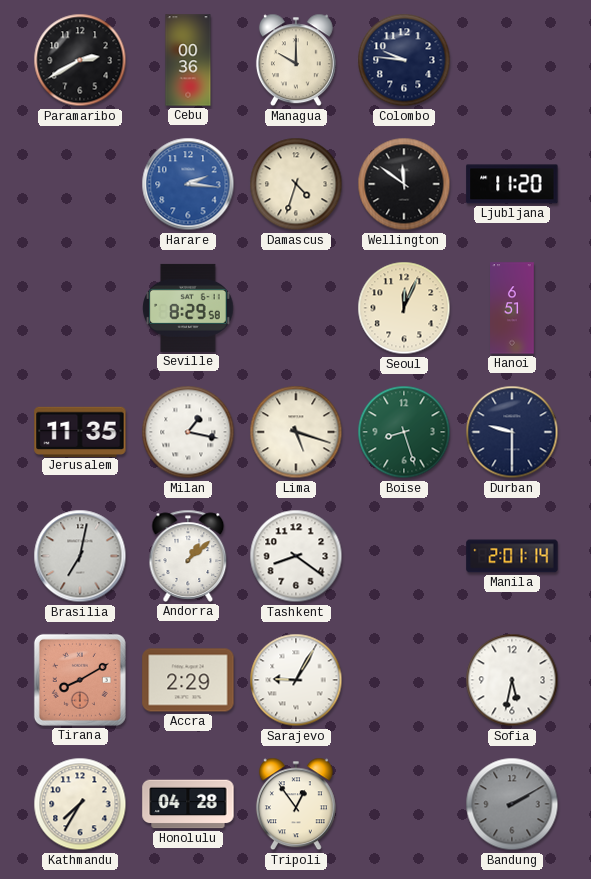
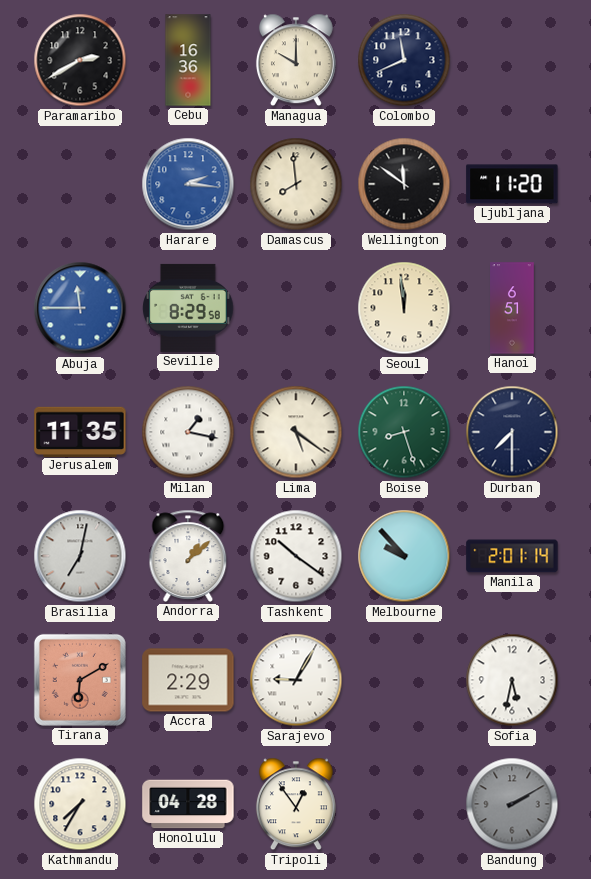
Cebu: 00:36 -> 16:36 (188, 60)
Colombo: 9:46 -> 11:41 (404, 60)
Damascus: 4:33 -> 7:59 (296, 184)
Abuja: none -> 11:45 (80, 308)
Seoul: 12:04 -> 11:59 (404, 308)
Lima: 5:18 -> 5:21 (296, 432)
Durban: 9:30 -> 7:30 (512, 432)
Tashkent: 8:21 -> 10:21 (296, 556)
Melbourne: none -> 9:53 (404, 556)
Tirana: 8:10 -> 6:10 (80, 680)
